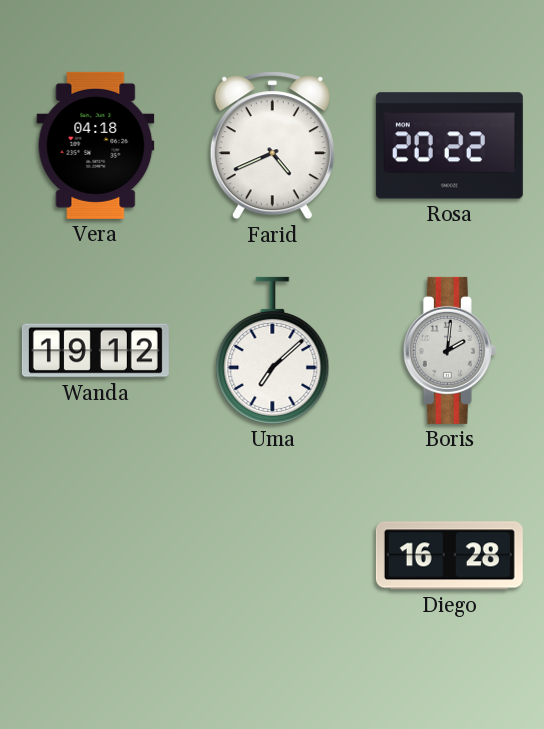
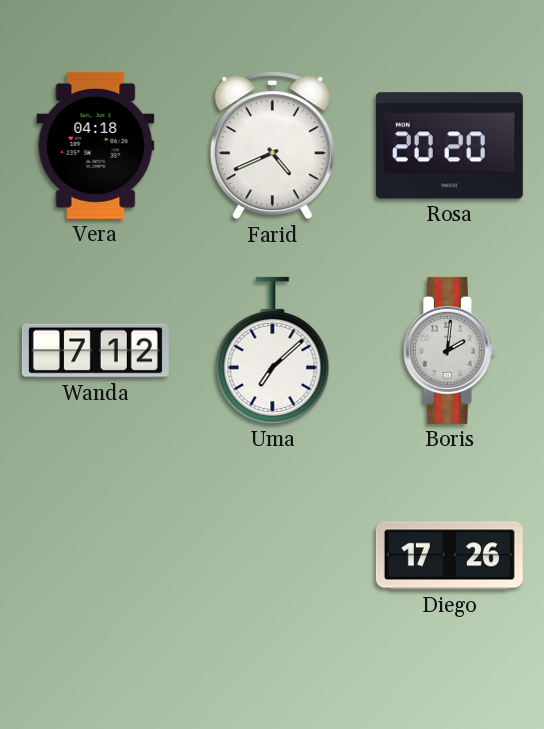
Rosa: 20:22 -> 20:20 (449, 146)
Wanda: 19:12 -> 7:12 (95, 351)
Diego: 16:28 -> 17:26 (449, 556)
